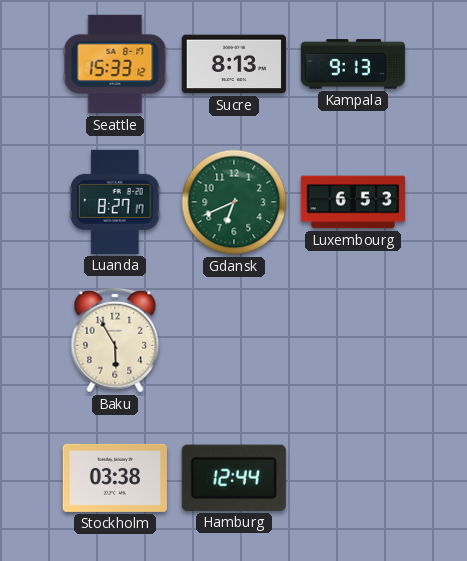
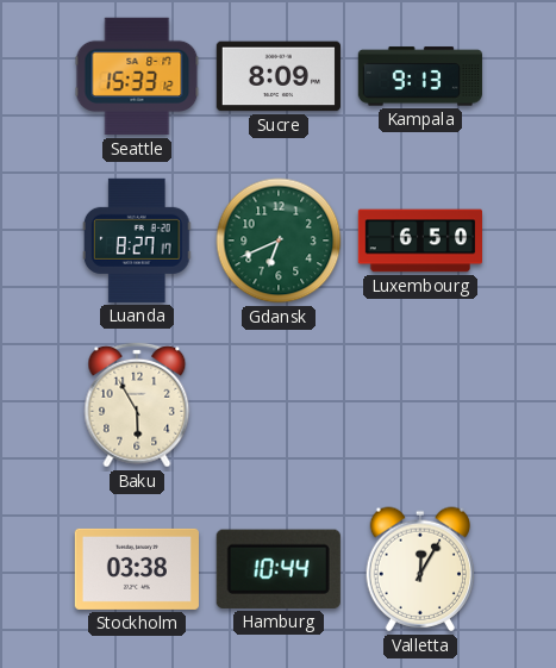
Sucre: 8:13 -> 8:09 (279, 76)
Luxembourg: 6:53 -> 6:50 (419, 241)
Hamburg: 12:44 -> 10:44 (279, 569)
Valletta: none -> 12:05 (419, 569)
